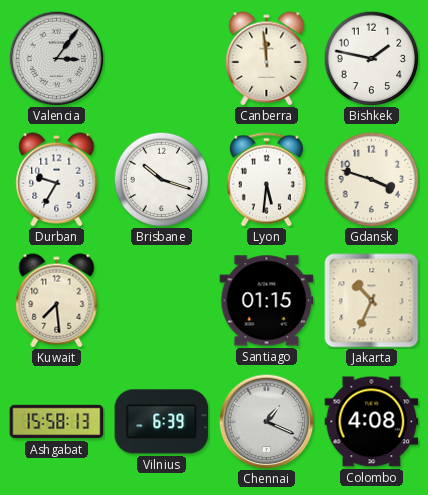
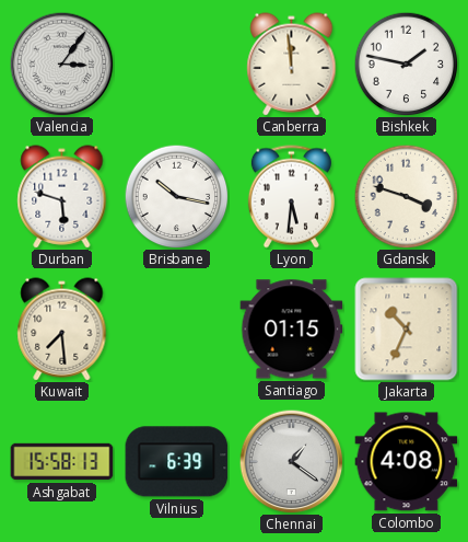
Durban: 9:35 -> 5:48 (62, 197)
Brisbane: 10:18 -> 10:17 (176, 196)
Chennai: 1:19 -> 1:21 (291, 461)
